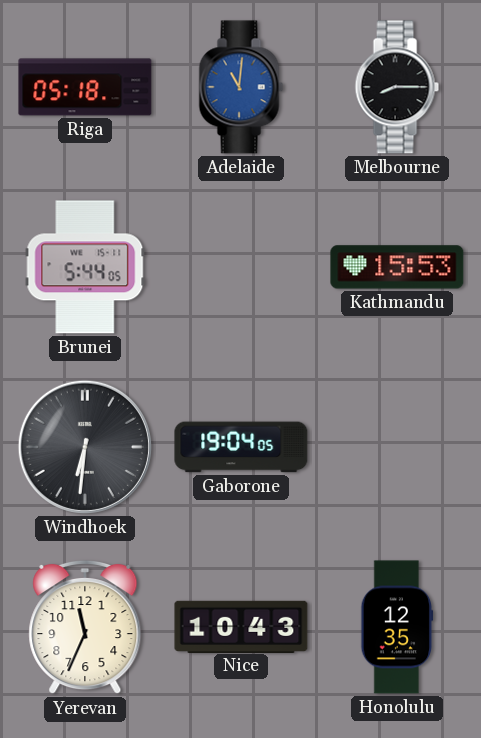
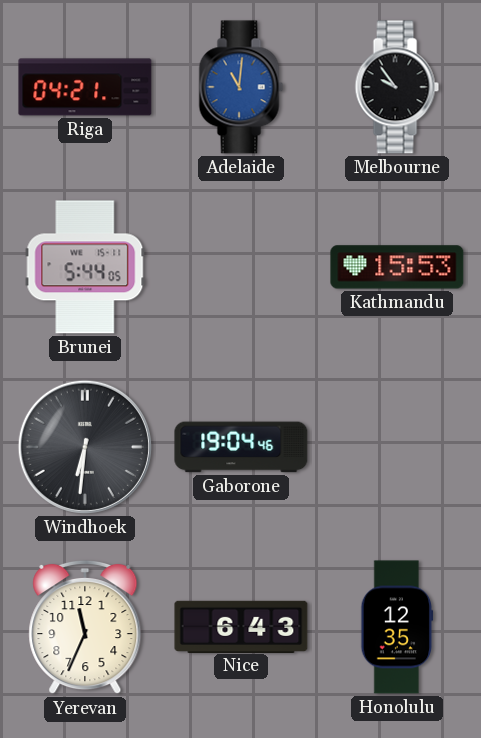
Riga: 05:18 -> 04:21 (85, 87)
Melbourne: 8:15 -> 9:54 (397, 87)
Gaborone: 19:04:05 -> 19:04:46 (241, 447)
Nice: 10:43 -> 6:43 (241, 626)
